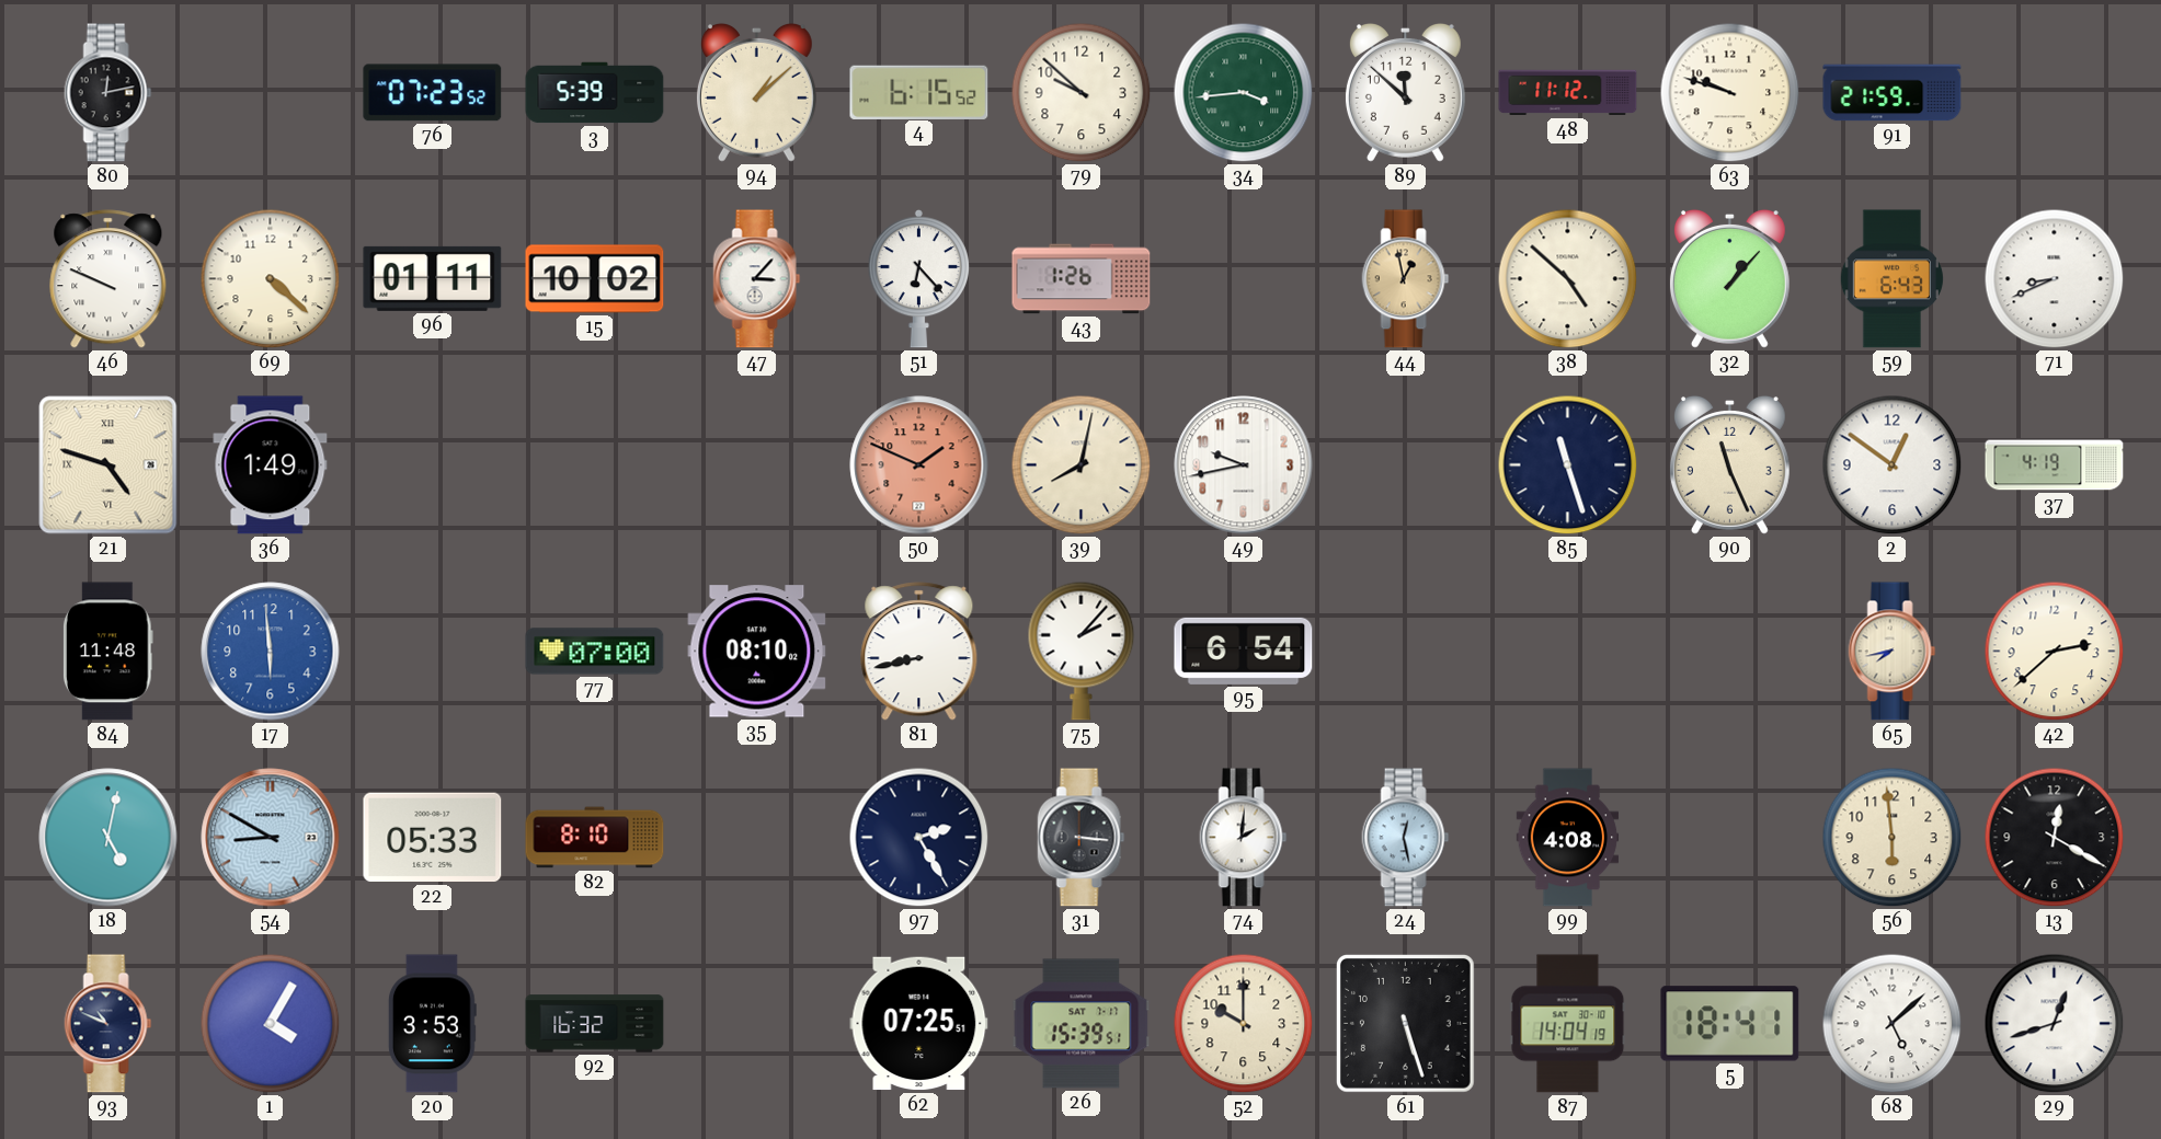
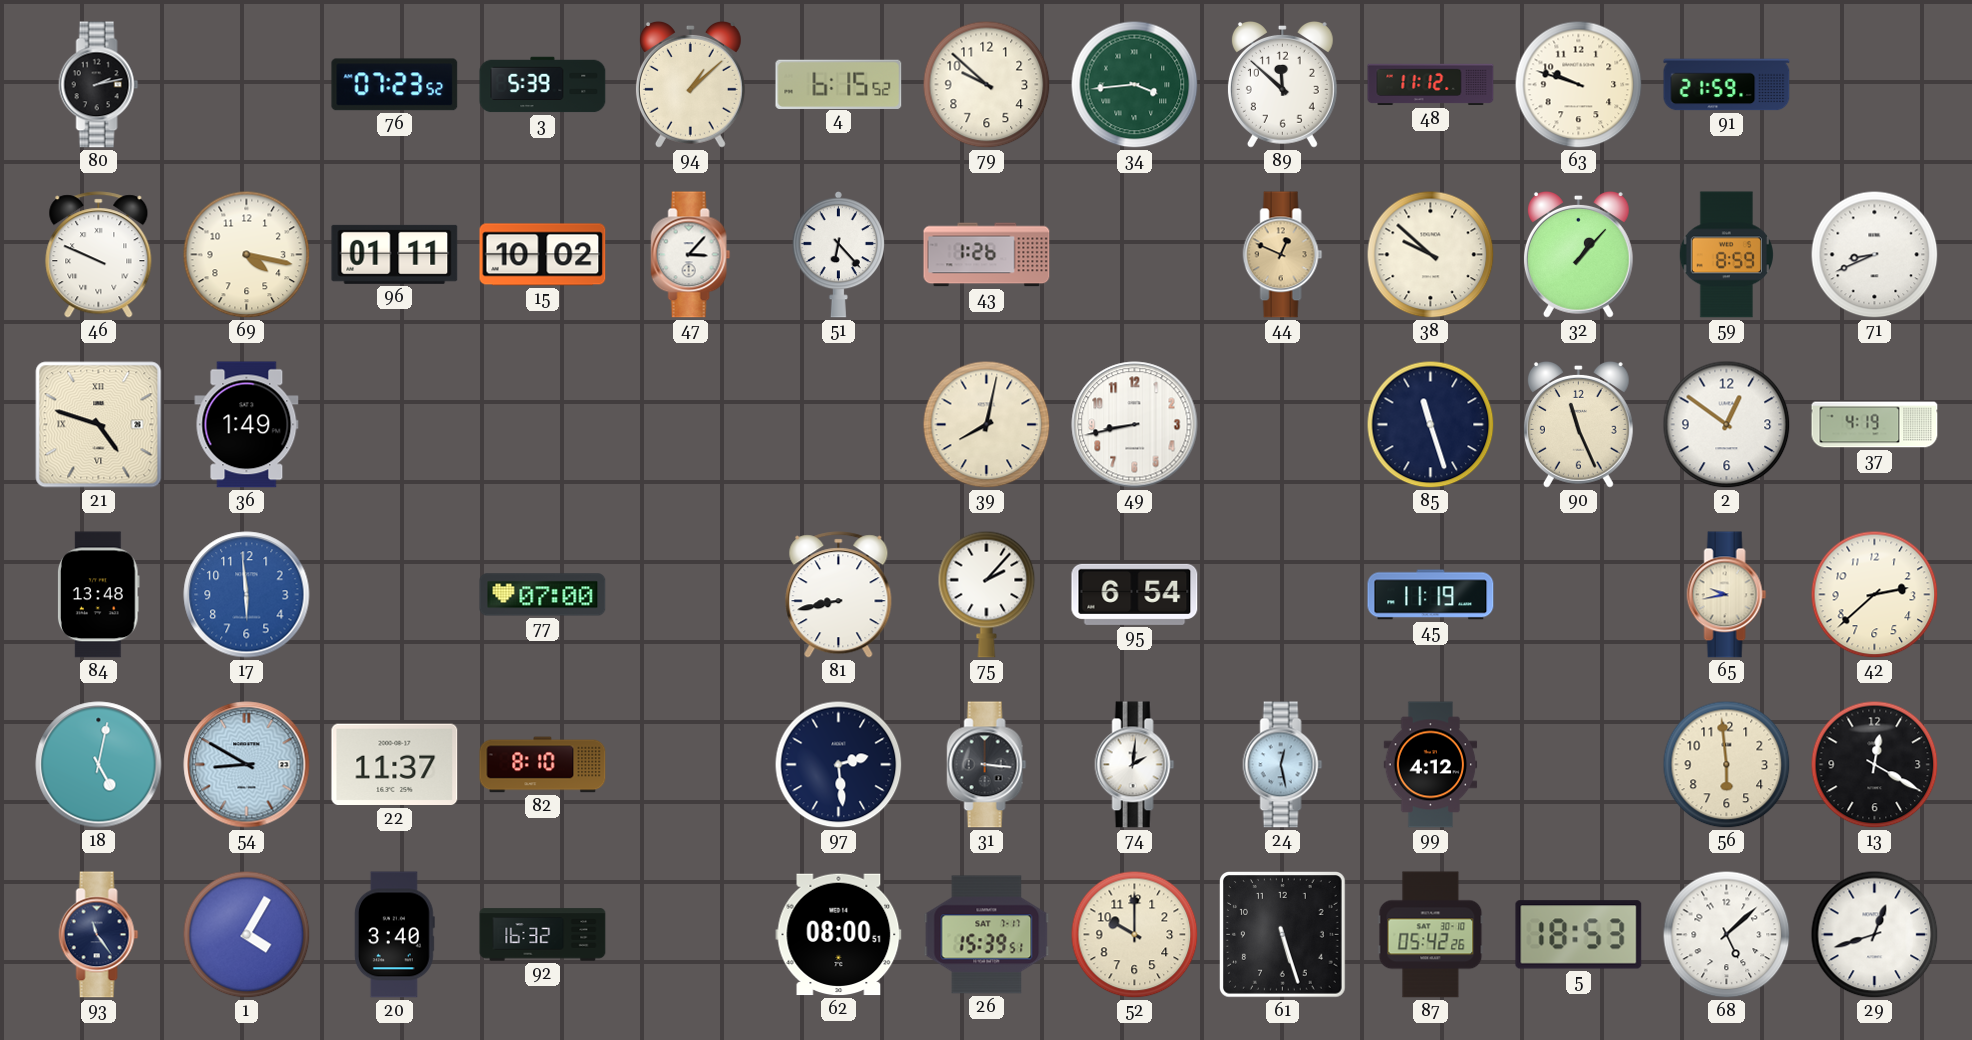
80: 12:13 -> 2:13 (99, 85)
69: 4:22 -> 4:17 (247, 255)
44: 12:58 -> 12:49 (1283, 255)
38: 4:52 -> 9:52 (1431, 255)
59: 6:43 -> 8:59 (1726, 255)
50: 1:49 -> none (919, 465)
49: 9:43 -> 8:43 (1135, 425)
84: 11:48 -> 13:48 (98, 595)
35: 08:10 -> none (757, 652)
45: none -> 11:19 (1431, 595)
65: 7:43 -> 9:43 (1727, 595)
22: 05:33 -> 11:37 (395, 765)
97: 2:25 -> 2:29 (839, 765)
99: 4:08 -> 4:12 (1431, 765)
93: 10:49 -> 11:24 (99, 935)
20: 3:53 -> 3:40 (394, 935)
62: 07:25 -> 08:00 (839, 935)
87: 14:04 -> 05:42 (1431, 935)
5: 18:41 -> 18:53 (1579, 935)
